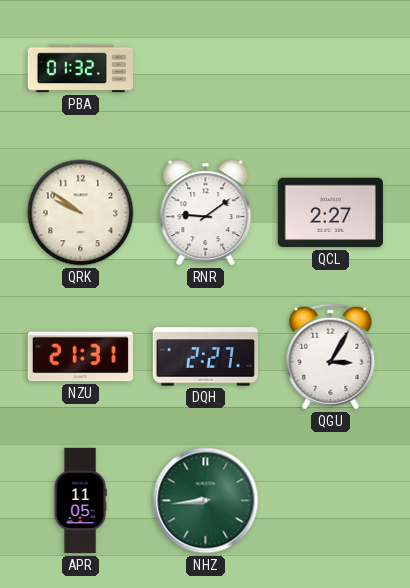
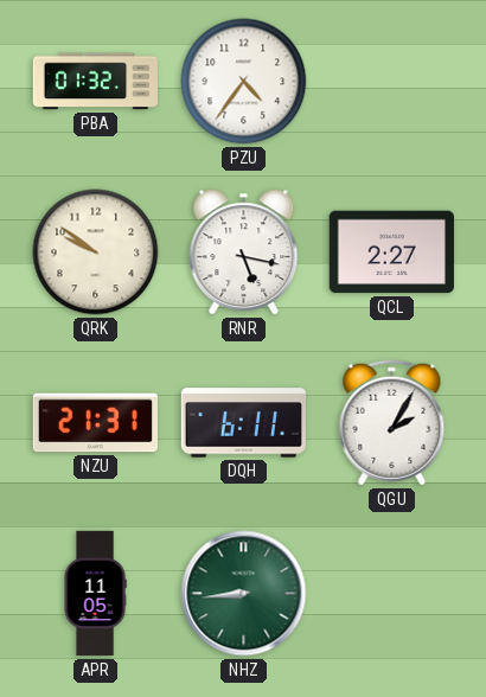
PZU: none -> 4:36 (244, 82)
RNR: 9:09 -> 5:17 (244, 252)
DQH: 2:27 -> 6:11 (243, 423)
QGU: 3:05 -> 2:05 (392, 423)
